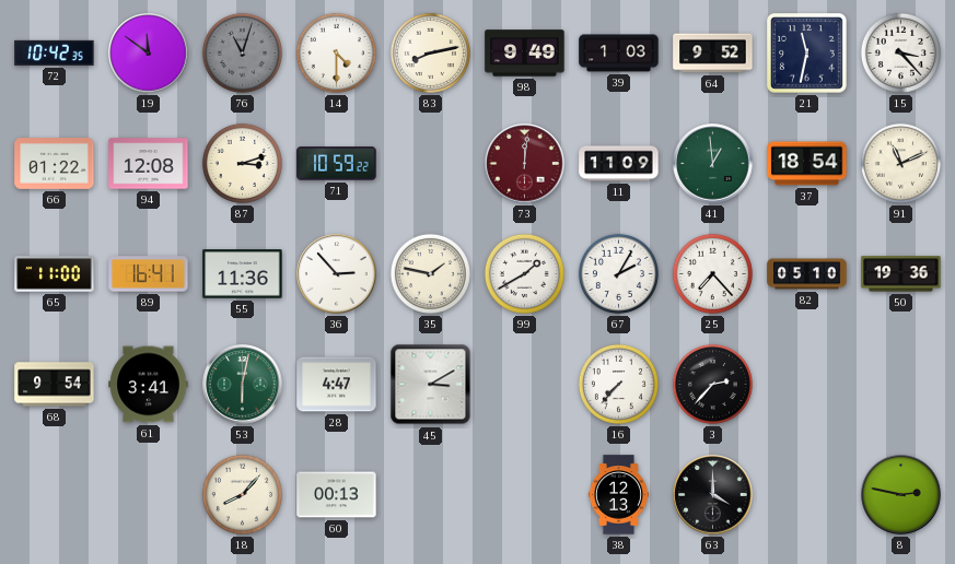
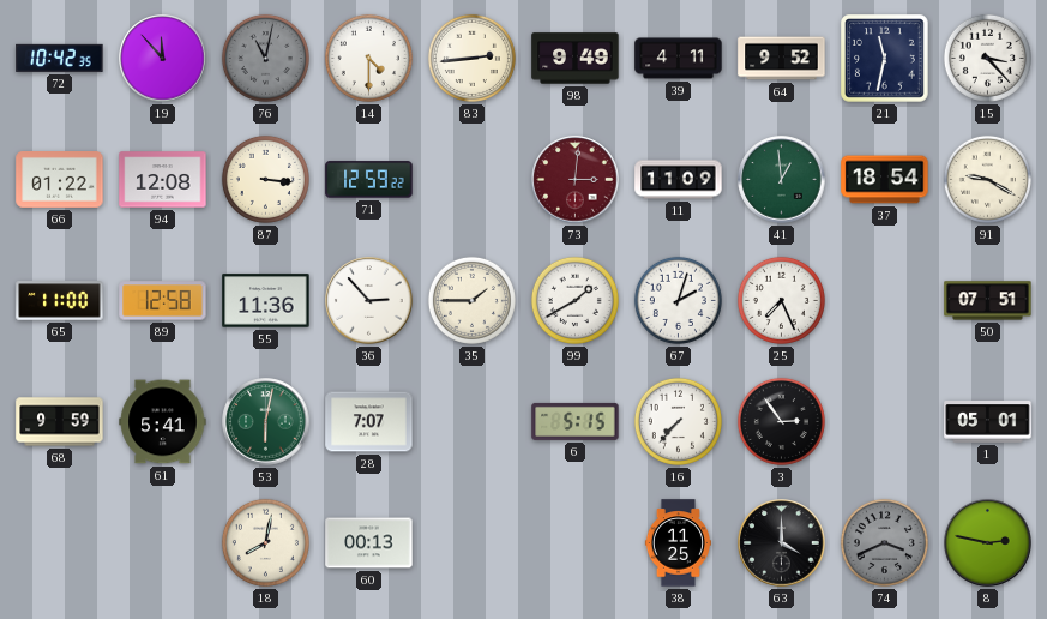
19: 11:51 -> 11:53 (163, 59)
76: 11:03 -> 11:02 (265, 58)
83: 8:13 -> 2:44 (471, 58)
39: 1:03 -> 4:11 (679, 59)
87: 3:12 -> 3:16 (265, 179)
71: 10:59 -> 12:59 (369, 180)
73: 12:01 -> 3:01 (576, 180)
91: 11:11 -> 9:20 (987, 179)
89: 16:41 -> 12:58 (163, 301)
35: 1:47 -> 1:45 (471, 300)
67: 2:05 -> 2:03 (678, 300)
25: 7:23 -> 7:26 (781, 300)
82: 05:10 -> none (807, 274)
50: 19:36 -> 07:51 (988, 301)
68: 9:54 -> 9:59 (60, 422)
61: 3:41 -> 5:41 (163, 422)
28: 4:47 -> 7:07 (369, 422)
45: 3:10 -> none (431, 385)
6: none -> 5:15 (576, 421)
3: 2:37 -> 2:54 (781, 421)
1: none -> 05:01 (988, 422)
18: 8:07 -> 8:02 (265, 542)
38: 12:13 -> 11:25 (678, 543)
74: none -> 3:41 (884, 542)
